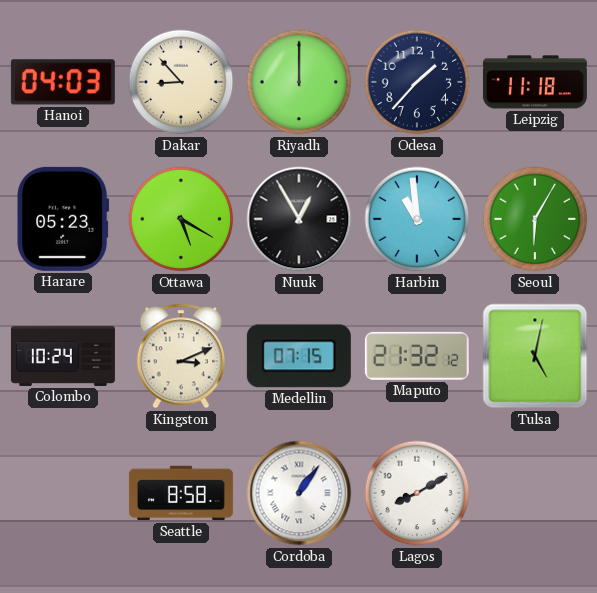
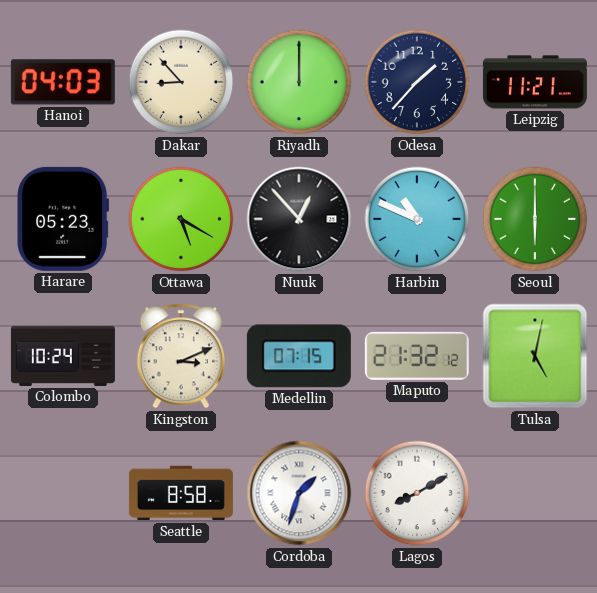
Leipzig: 11:18 -> 11:21 (535, 82)
Nuuk: 12:55 -> 12:53 (299, 219)
Harbin: 10:59 -> 10:49 (417, 219)
Seoul: 6:05 -> 6:00 (535, 219)
Cordoba: 1:06 -> 1:33 (299, 493)
